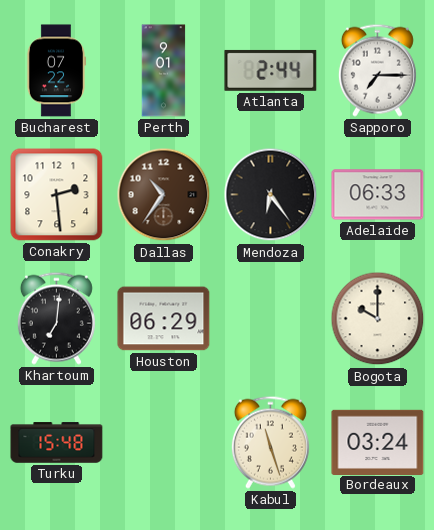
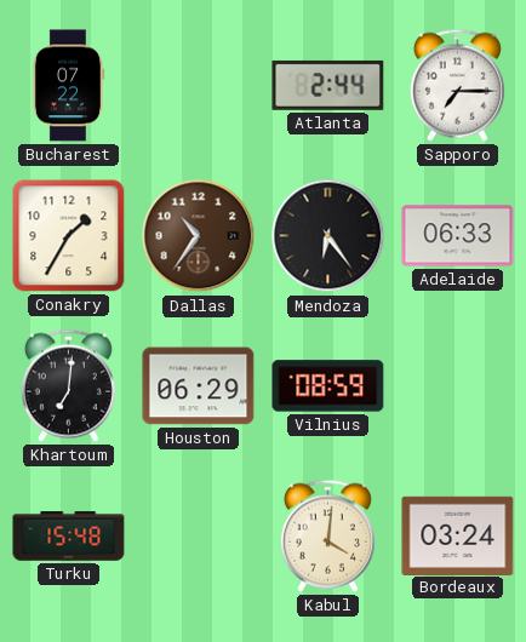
Perth: 9:01 -> none (164, 71)
Conakry: 2:29 -> 1:35 (69, 236)
Vilnius: none -> 08:59 (328, 386)
Bogota: 10:00 -> none (378, 319)
Kabul: 11:27 -> 4:01 (327, 535)
